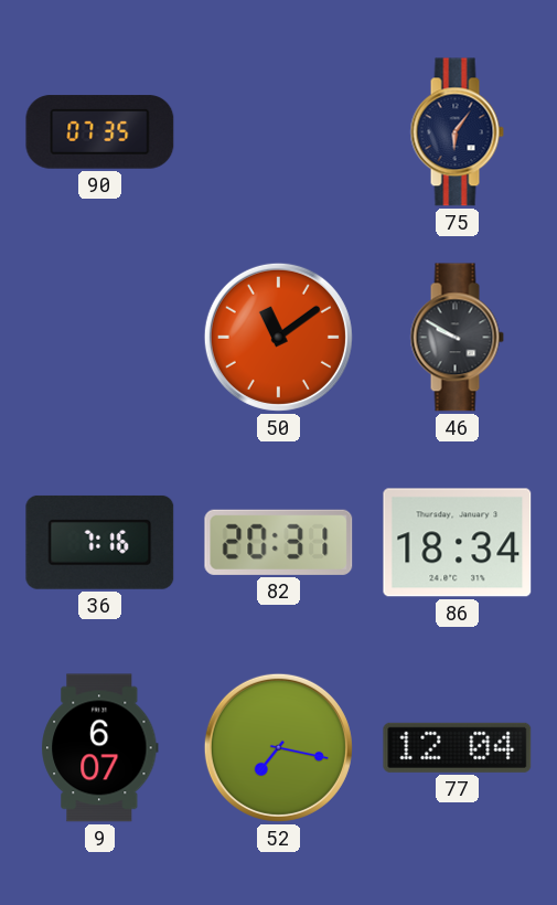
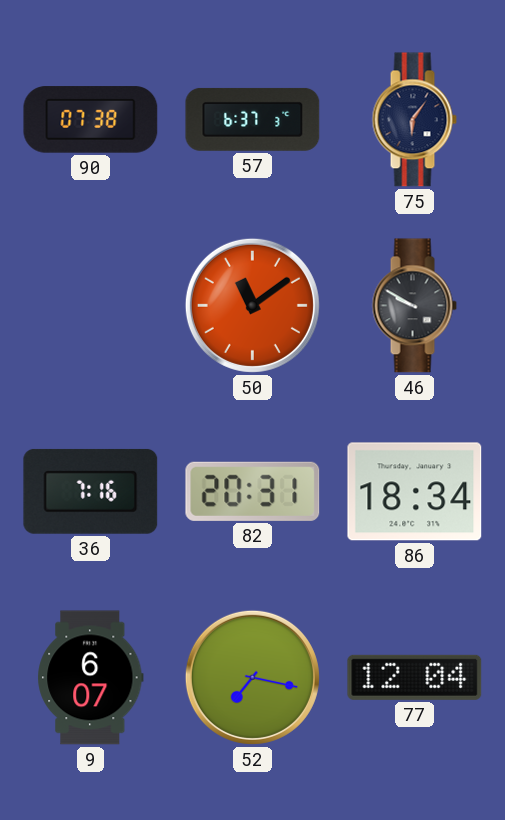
90: 07:35 -> 07:38 (91, 120)
57: none -> 6:37 (253, 119)
